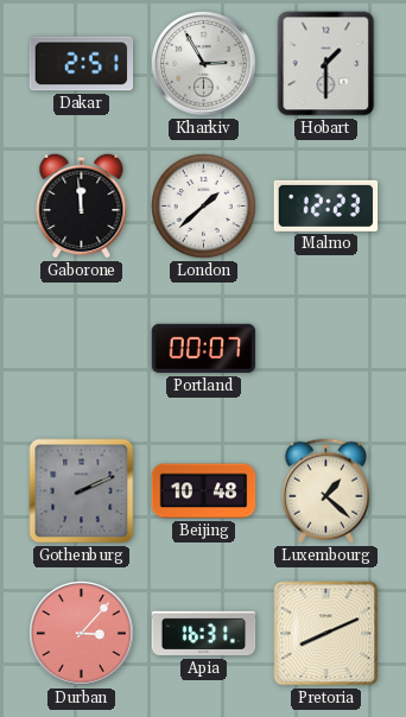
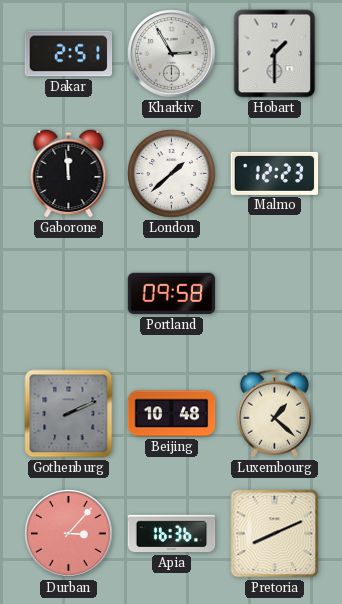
Portland: 00:07 -> 09:58 (172, 294)
Apia: 16:31 -> 16:36 (172, 534)
